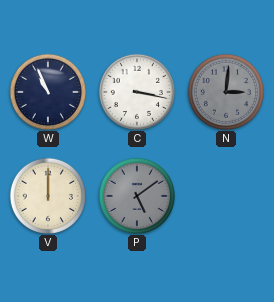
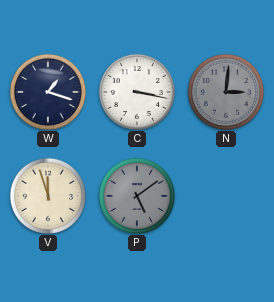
W: 10:56 -> 1:18 (47, 91)
V: 12:00 -> 11:57 (47, 195)
